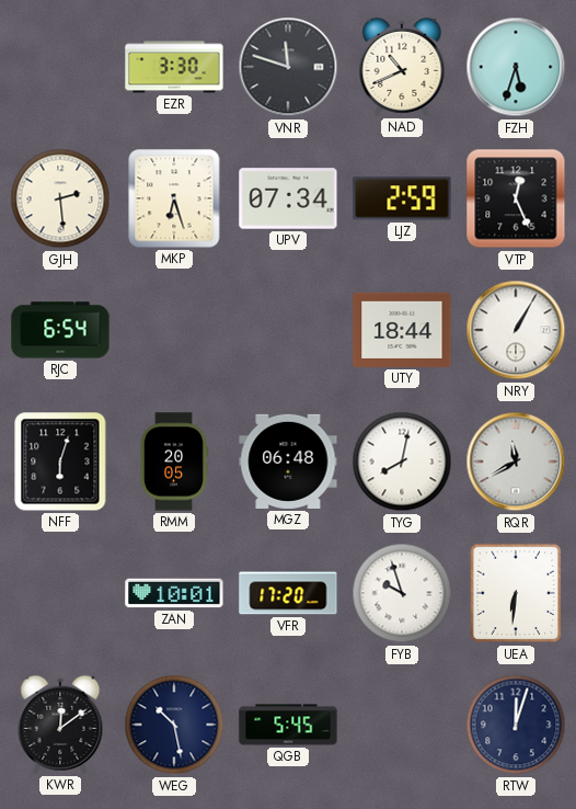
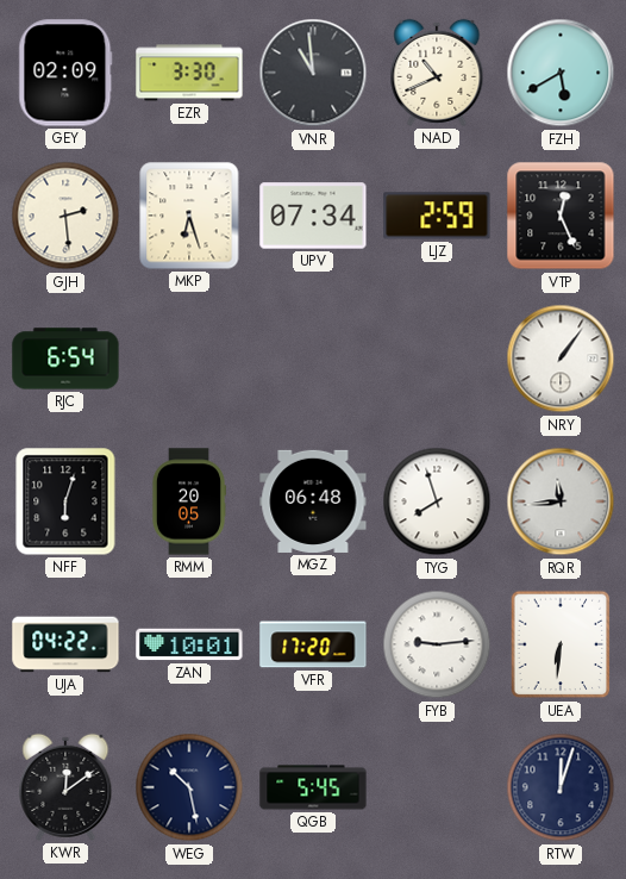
GEY: none -> 02:09 (65, 73)
VNR: 11:48 -> 10:59 (313, 73)
FZH: 5:33 -> 5:40 (561, 73)
UTY: 18:44 -> none (402, 330)
NRY: 1:05 -> 1:06 (561, 359)
TYG: 8:02 -> 7:57 (437, 501)
RQR: 11:40 -> 11:44 (561, 501)
UJA: none -> 04:22 (65, 644)
FYB: 9:57 -> 9:14 (437, 644)
